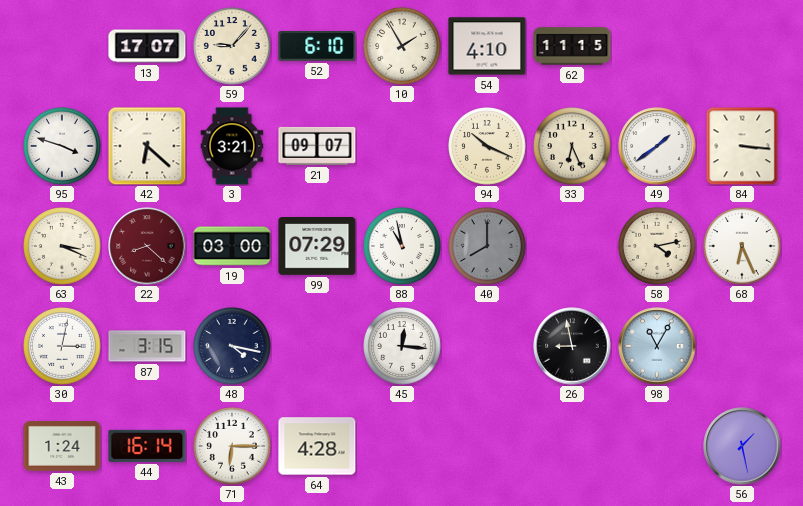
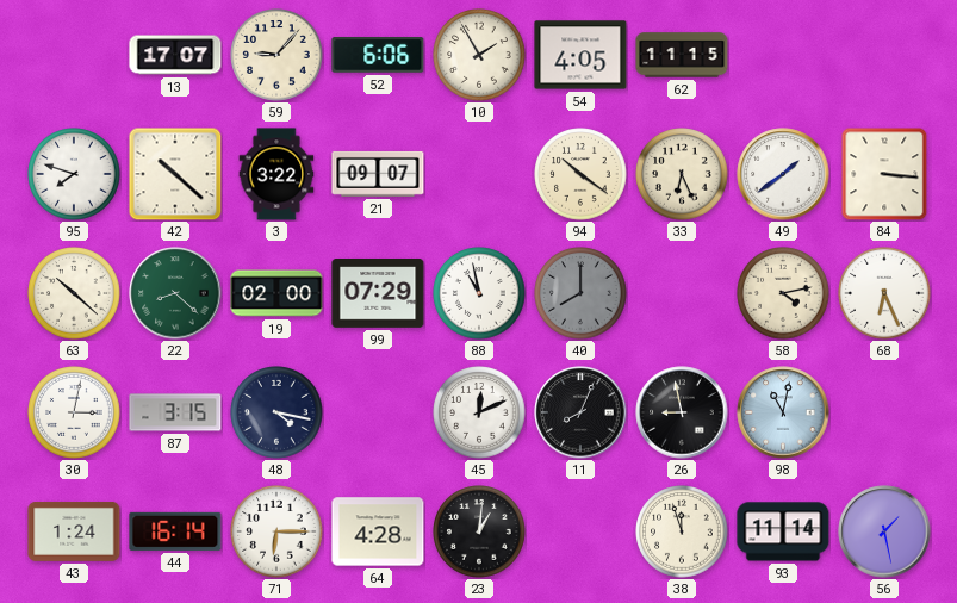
52: 6:10 -> 6:06 (378, 56)
54: 4:10 -> 4:05 (580, 55)
95: 3:48 -> 7:48 (74, 174)
42: 6:22 -> 10:22 (175, 174)
3: 3:21 -> 3:22 (276, 174)
94: 10:19 -> 10:21 (580, 174)
63: 3:19 -> 10:22 (74, 293)
22 dial: burgundy -> green (175, 293)
19: 03:00 -> 02:00 (276, 293)
45: 12:16 -> 12:11 (479, 412)
11: none -> 8:04 (580, 412)
98: 11:05 -> 11:02 (783, 412)
23: none -> 1:01 (479, 531)
38: none -> 11:57 (682, 531)
93: none -> 11:14 (783, 531)
